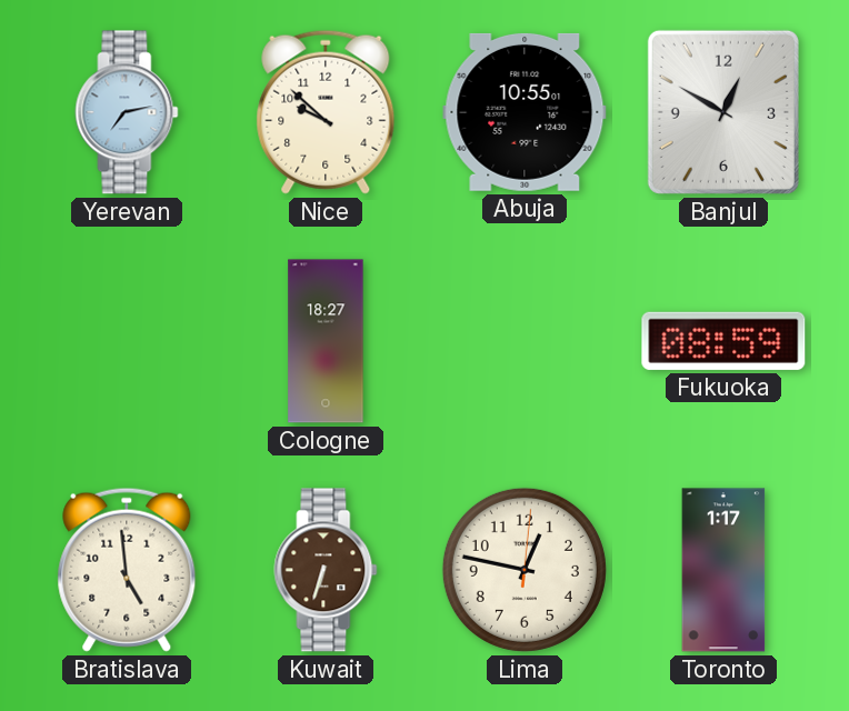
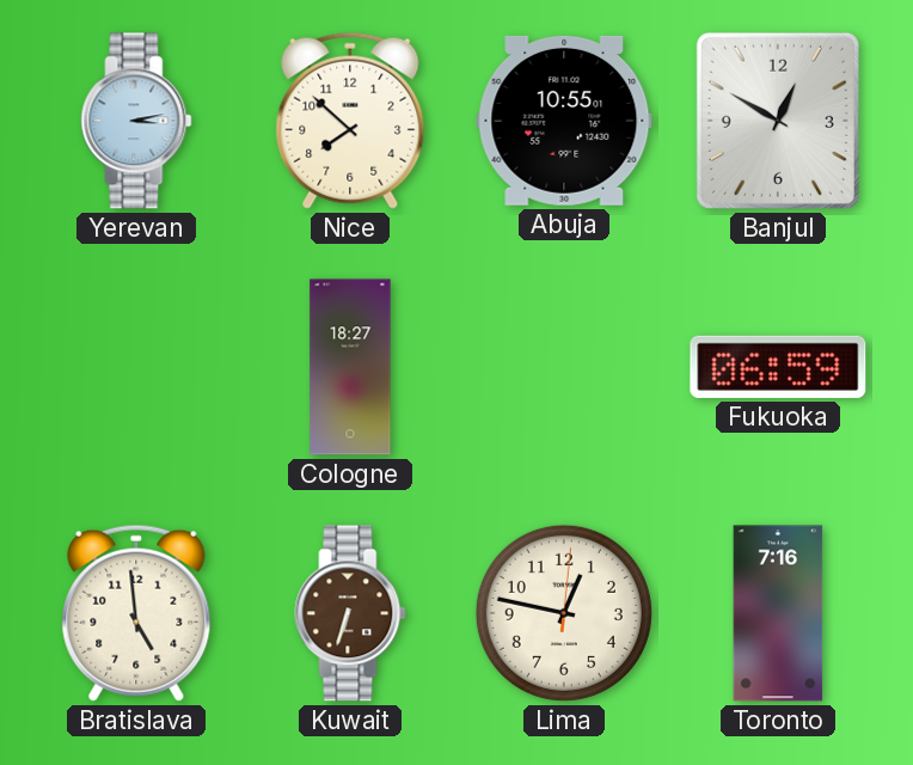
Yerevan: 7:13 -> 3:13 (136, 121)
Nice: 9:52 -> 7:52 (350, 121)
Fukuoka: 08:59 -> 06:59 (778, 367)
Toronto: 1:17 -> 7:16 (778, 613)
